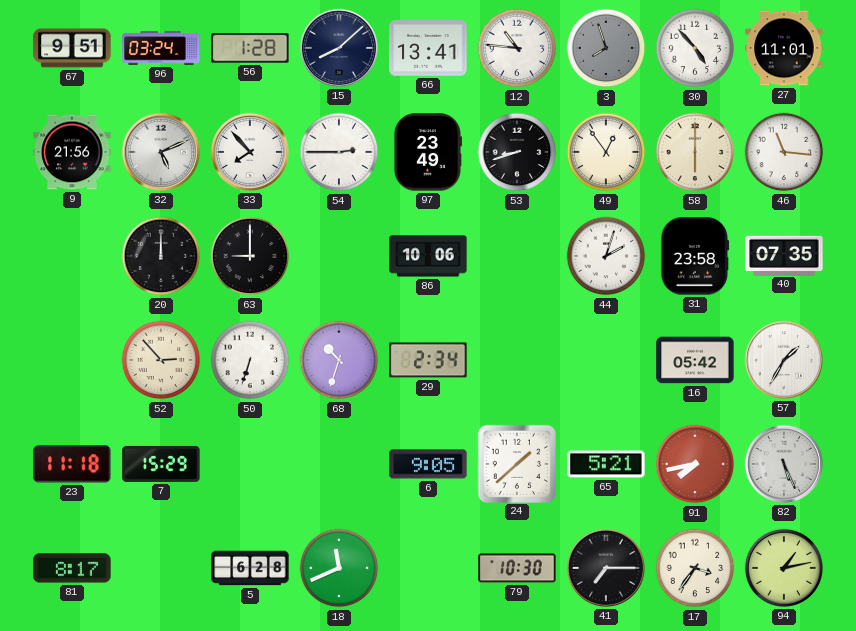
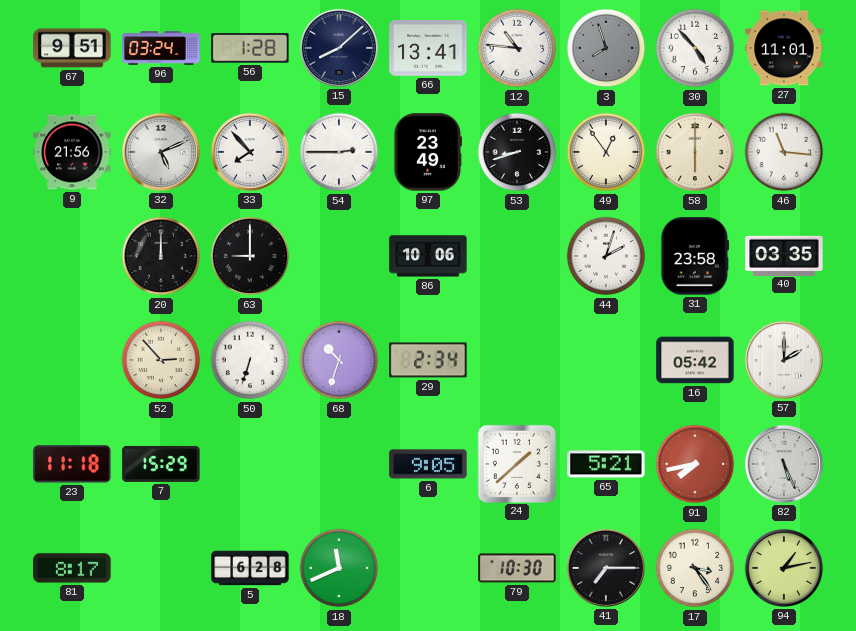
40: 07:35 -> 03:35 (784, 255)
57: 1:35 -> 2:00 (784, 360)
17: 3:36 -> 3:24 (695, 568)
